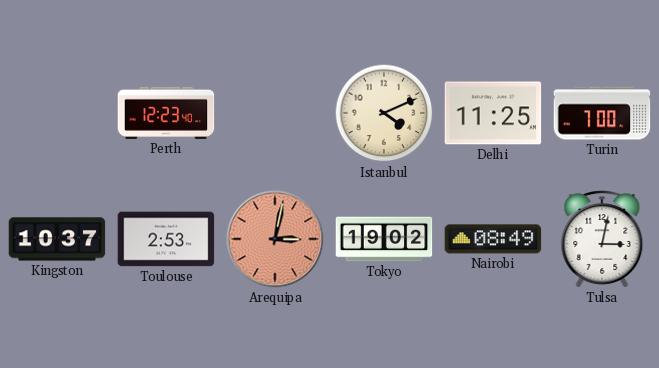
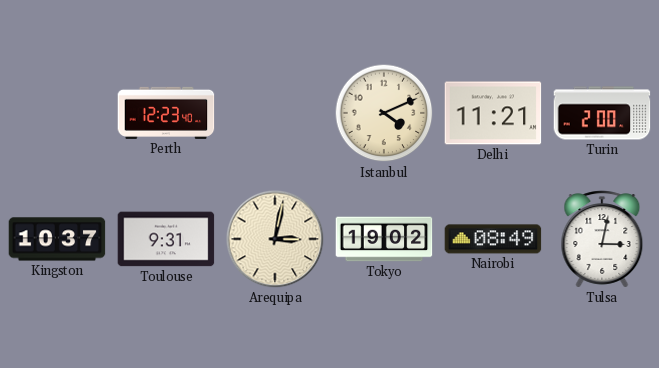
Delhi: 11:25 -> 11:21 (493, 113)
Turin: 7:00 -> 2:00 (602, 113)
Toulouse: 2:53 -> 9:31 (166, 239)
Arequipa dial: salmon -> cream (275, 239)
